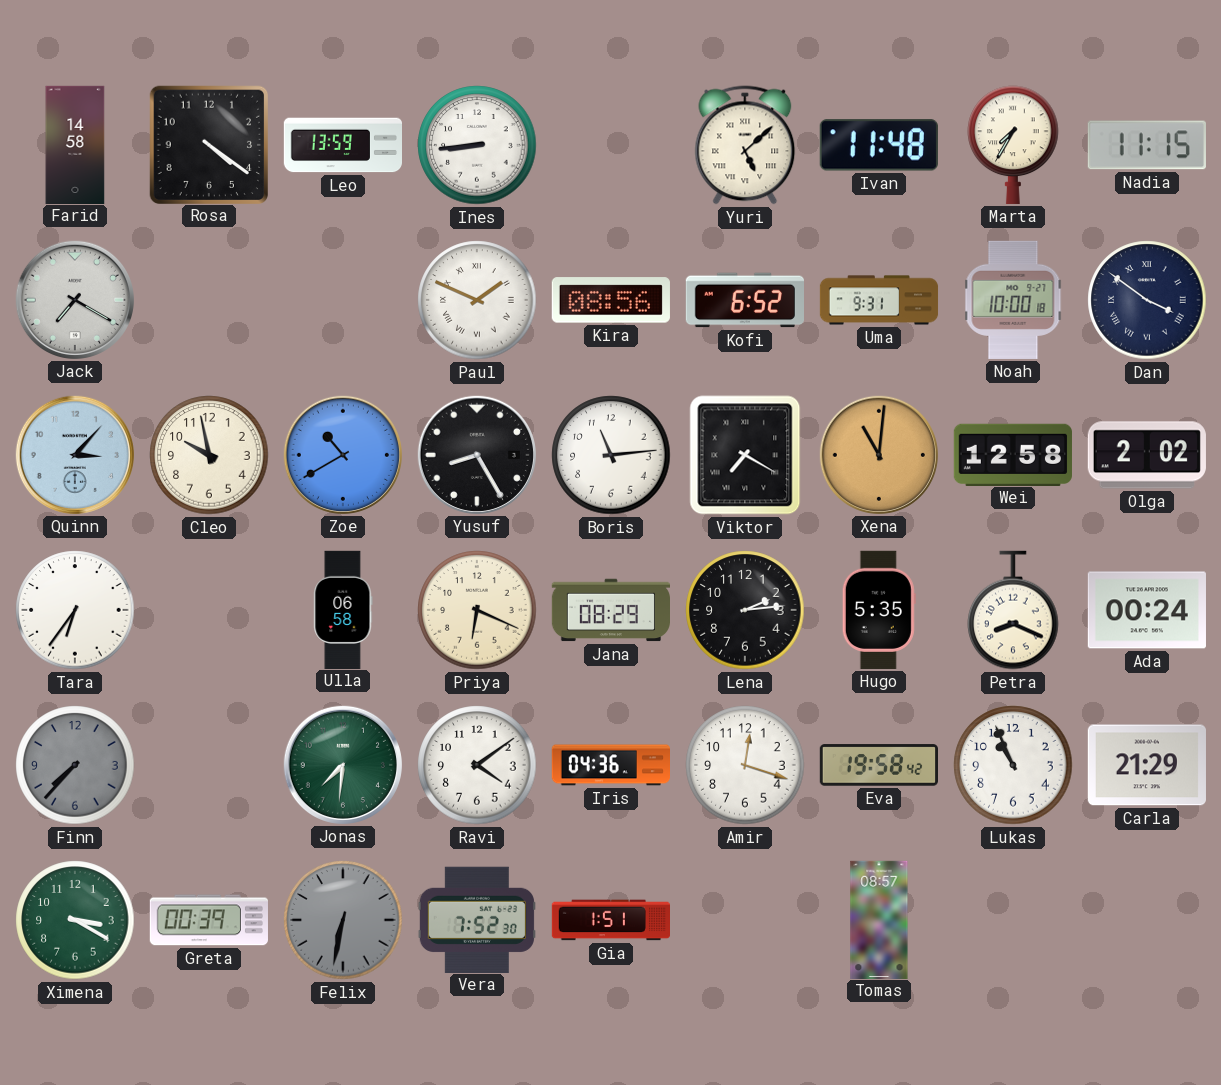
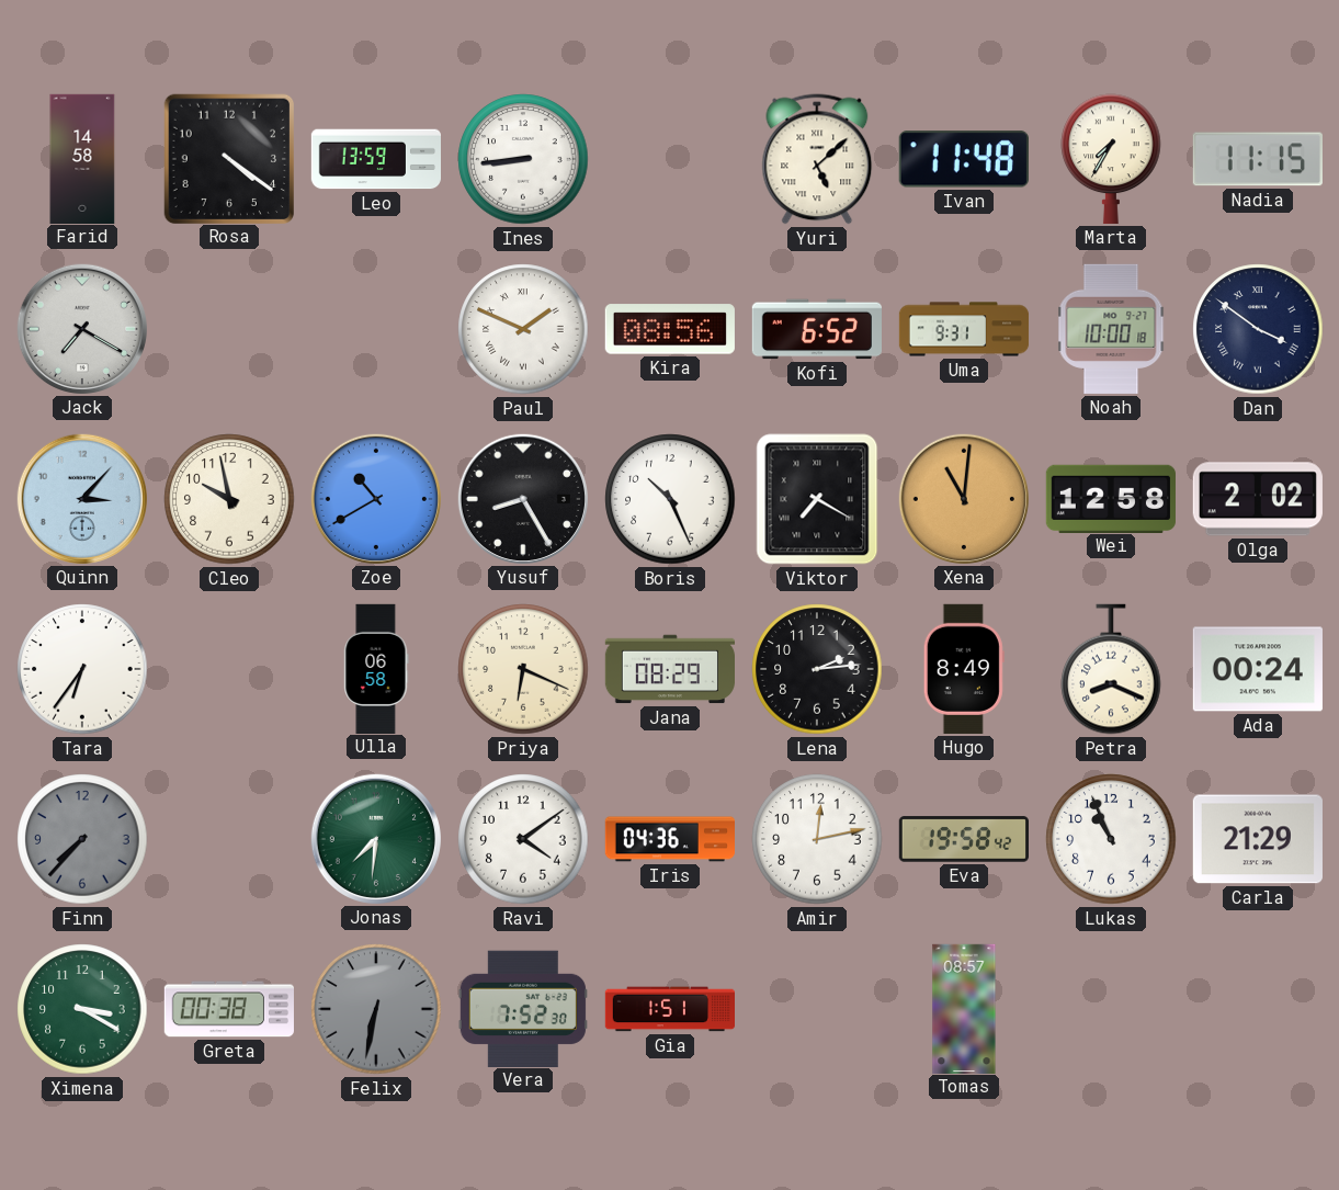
Boris: 11:14 -> 10:26 (670, 499)
Hugo: 5:35 -> 8:49 (964, 669)
Amir: 12:18 -> 12:13 (817, 839)
Greta: 00:39 -> 00:38 (229, 1009)
